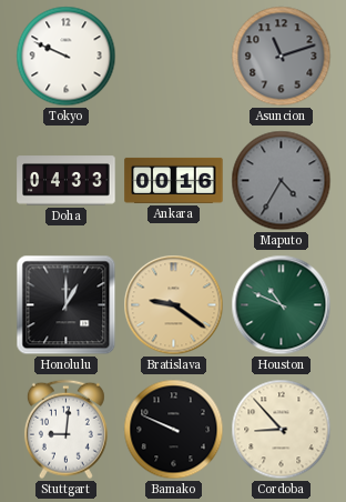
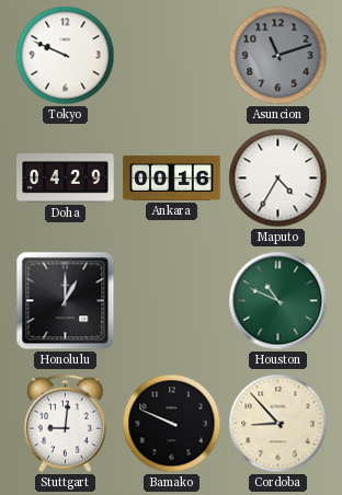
Doha: 04:33 -> 04:29 (66, 179)
Maputo dial: grey -> white (278, 179)
Bratislava: 9:21 -> none (174, 305)
